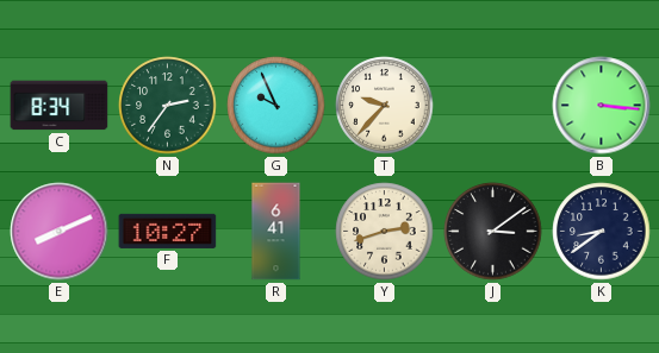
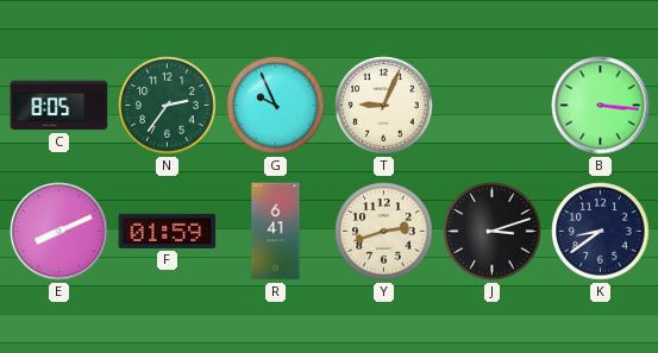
C: 8:34 -> 8:05 (59, 106)
T: 9:37 -> 9:04 (384, 106)
F: 10:27 -> 01:59 (168, 231)
J: 3:09 -> 3:12 (493, 232)
